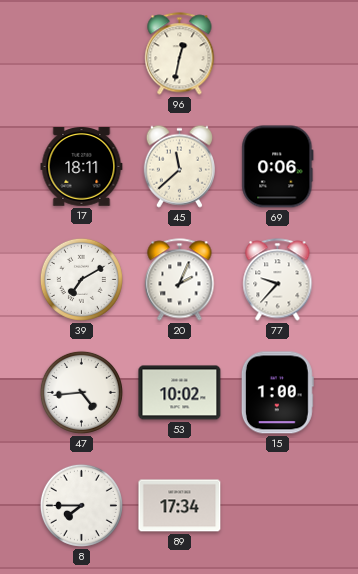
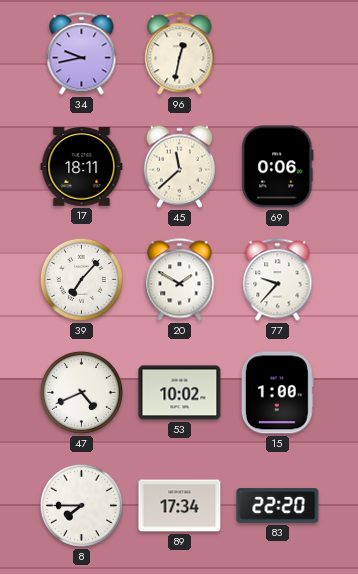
34: none -> 9:43 (82, 54)
39: 7:10 -> 7:07 (81, 279)
20: 2:04 -> 1:50 (180, 280)
47: 4:44 -> 4:41 (81, 392)
83: none -> 22:20 (278, 506)
